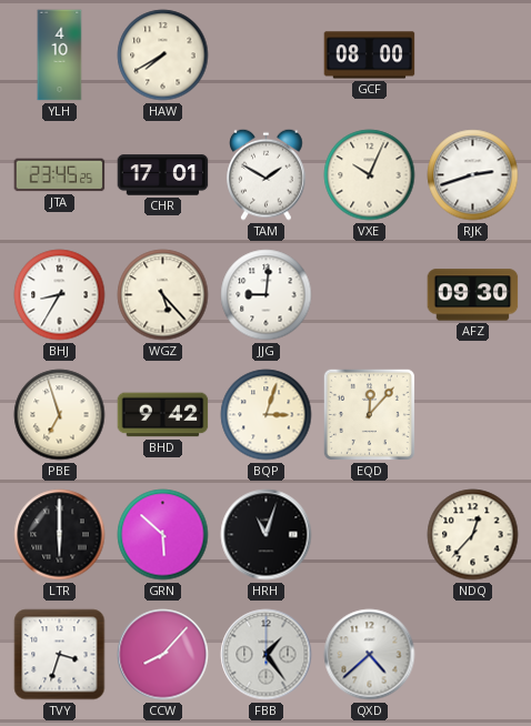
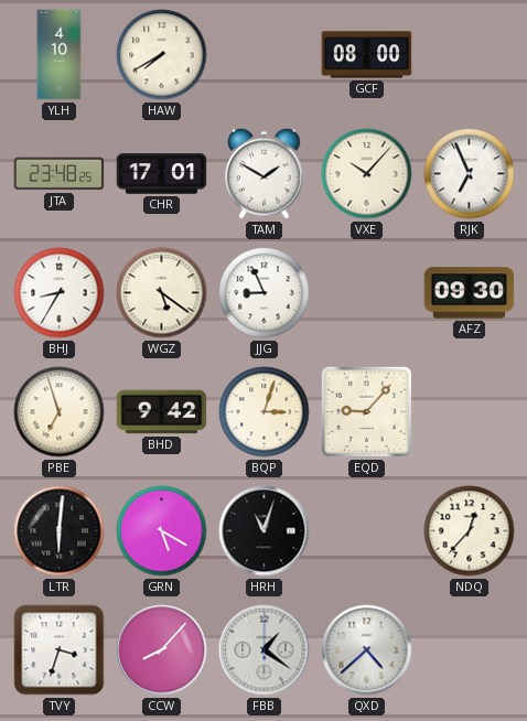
JTA: 23:45 -> 23:48 (60, 174)
VXE: 10:04 -> 10:07 (367, 174)
RJK: 2:42 -> 6:56 (470, 174)
WGZ: 5:23 -> 5:21 (162, 293)
JJG: 9:01 -> 8:56 (265, 293)
EQD: 12:07 -> 9:07 (366, 411)
LTR: 6:00 -> 6:01 (60, 531)
GRN: 5:52 -> 5:20 (162, 531)
FBB: 1:24 -> 1:21 (265, 650)
